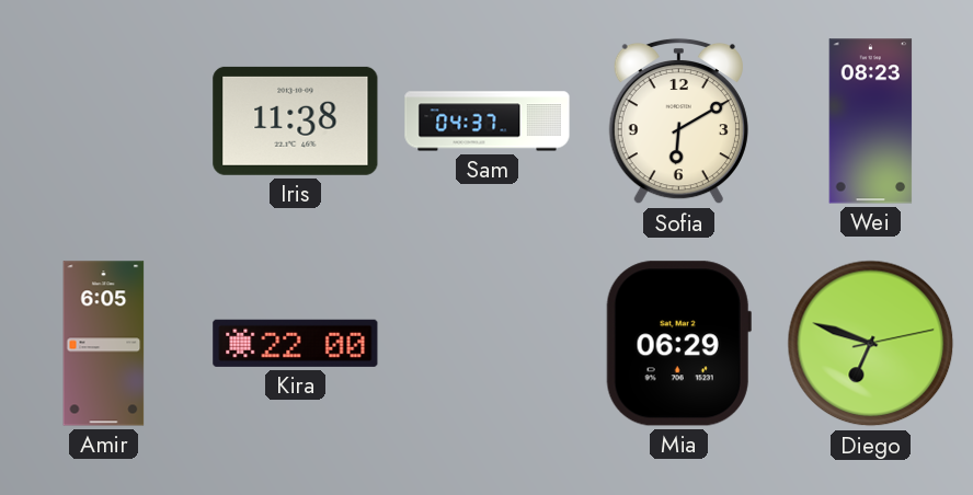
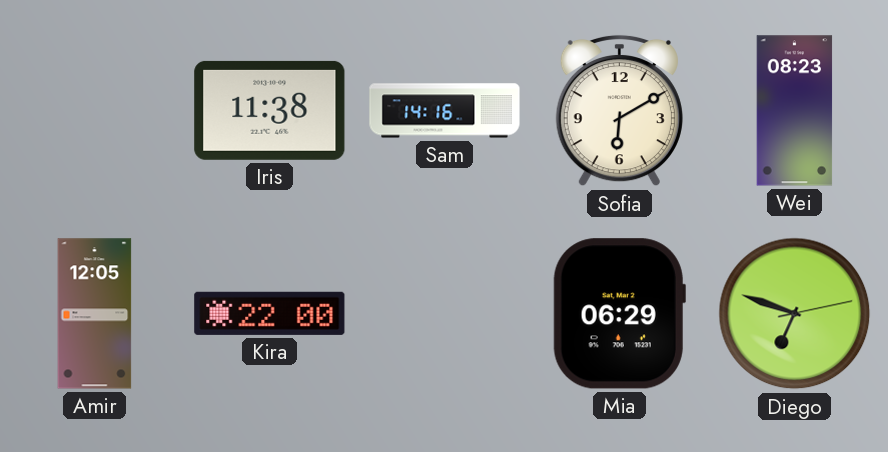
Sam: 04:37 -> 14:16 (445, 111)
Amir: 6:05 -> 12:05 (95, 314)
